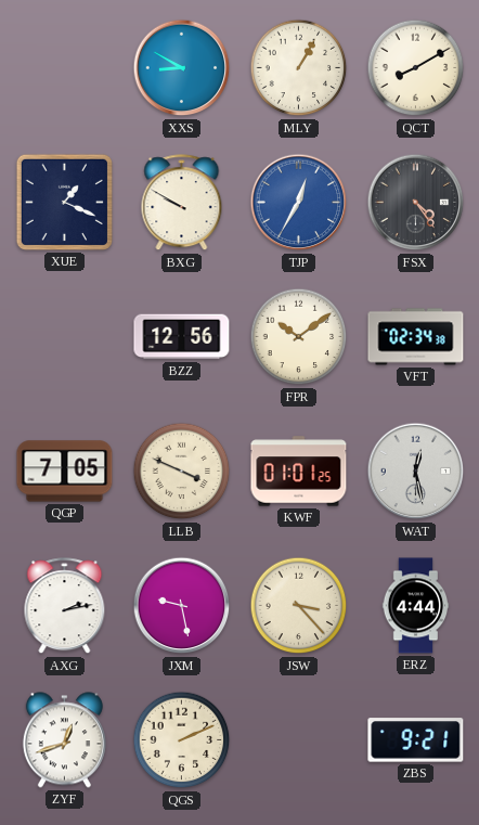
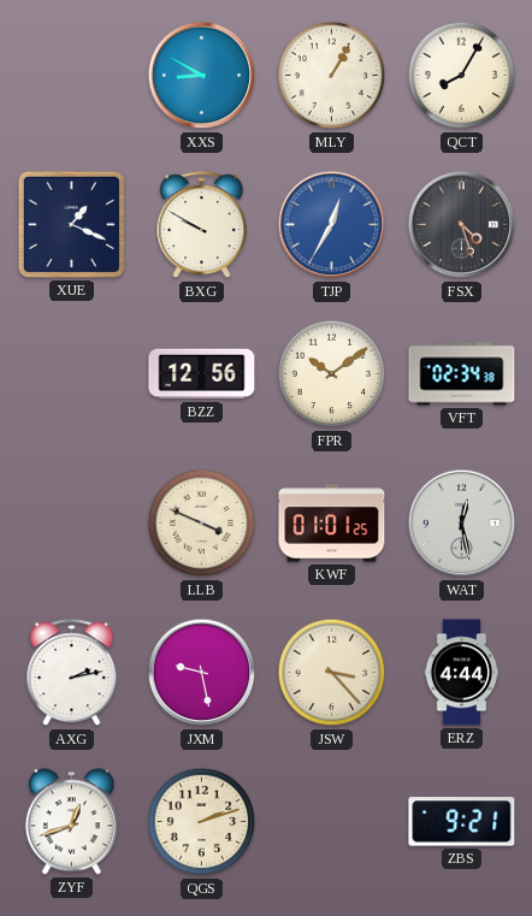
QCT: 8:10 -> 8:05 (462, 76)
FSX: 4:24 -> 4:27 (462, 225)
QGP: 7:05 -> none (65, 472)
QGS: 2:11 -> 2:12 (202, 822)
